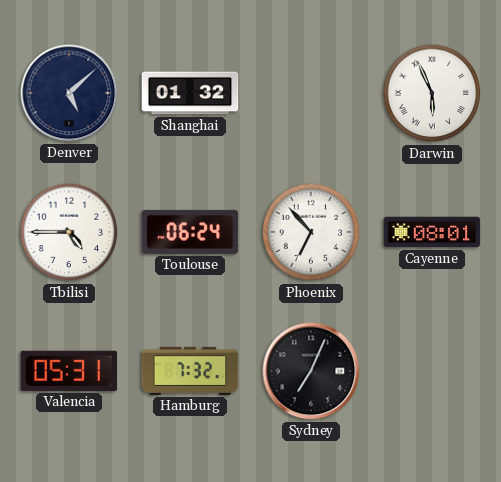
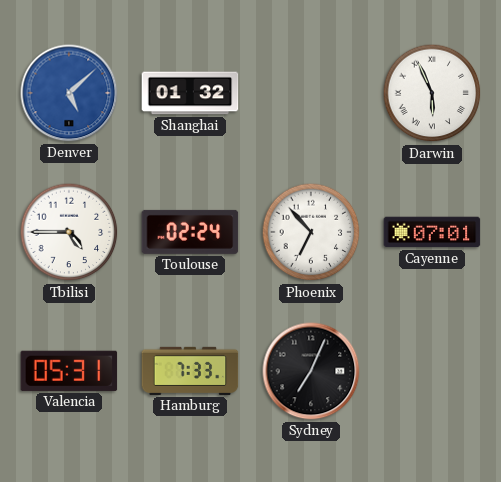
Denver dial: navy -> blue (69, 93)
Toulouse: 06:24 -> 02:24 (190, 232)
Cayenne: 08:01 -> 07:01 (432, 232)
Hamburg: 7:32 -> 7:33 (190, 371)
